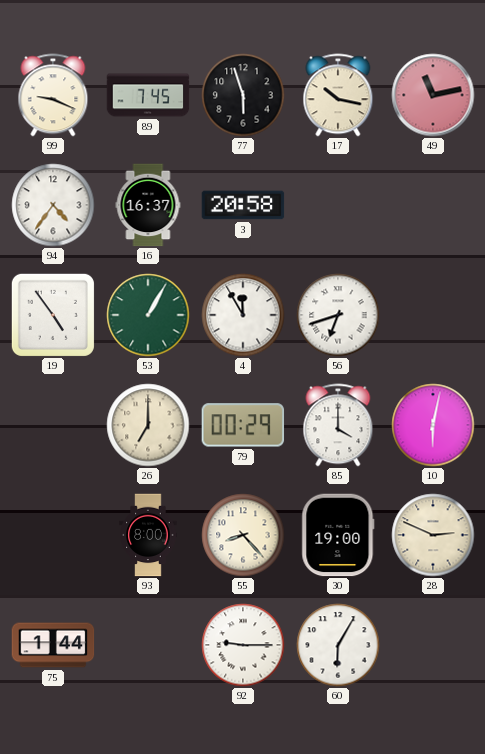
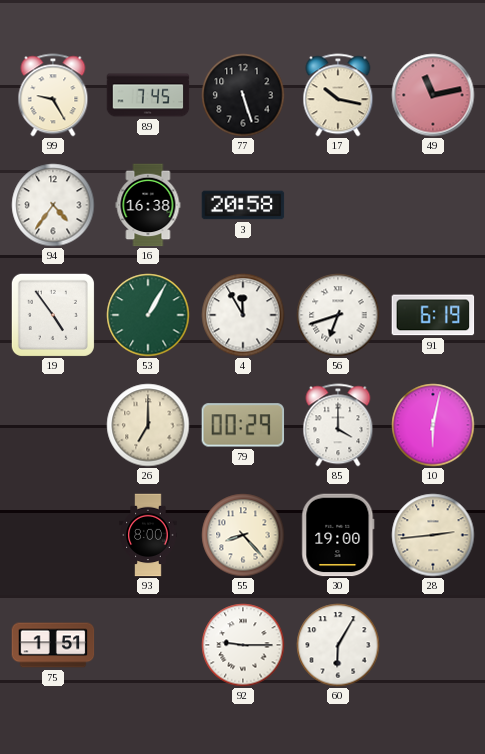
99: 9:19 -> 9:25 (53, 95)
77: 5:57 -> 5:27 (243, 95)
16: 16:37 -> 16:38 (148, 205)
91: none -> 6:19 (433, 315)
28: 2:49 -> 2:44 (433, 535)
75: 1:44 -> 1:51 (53, 645)
